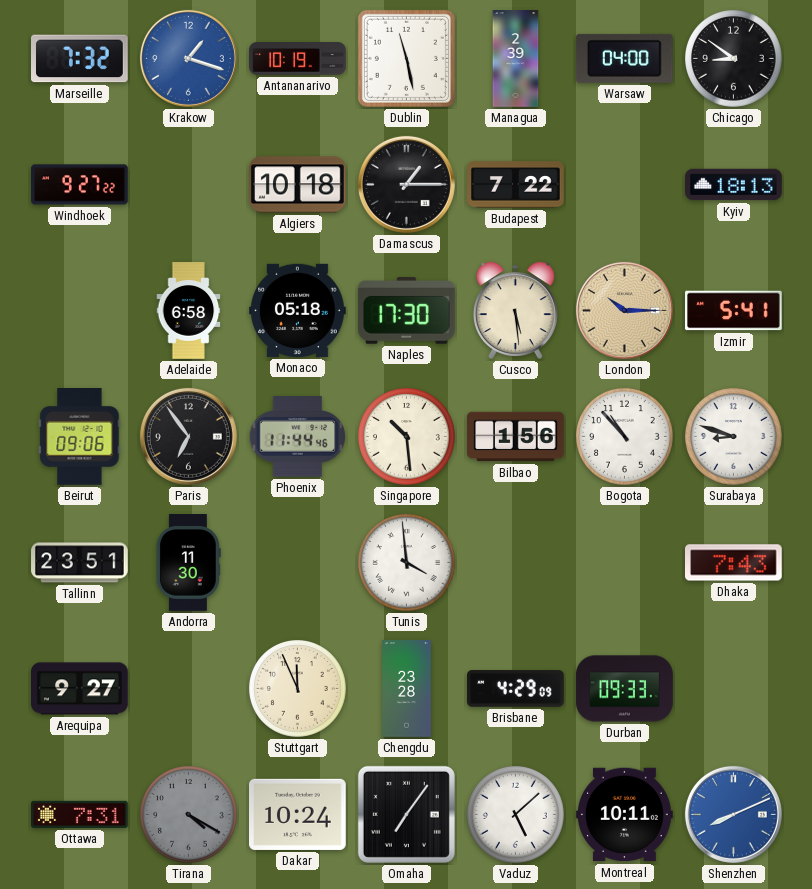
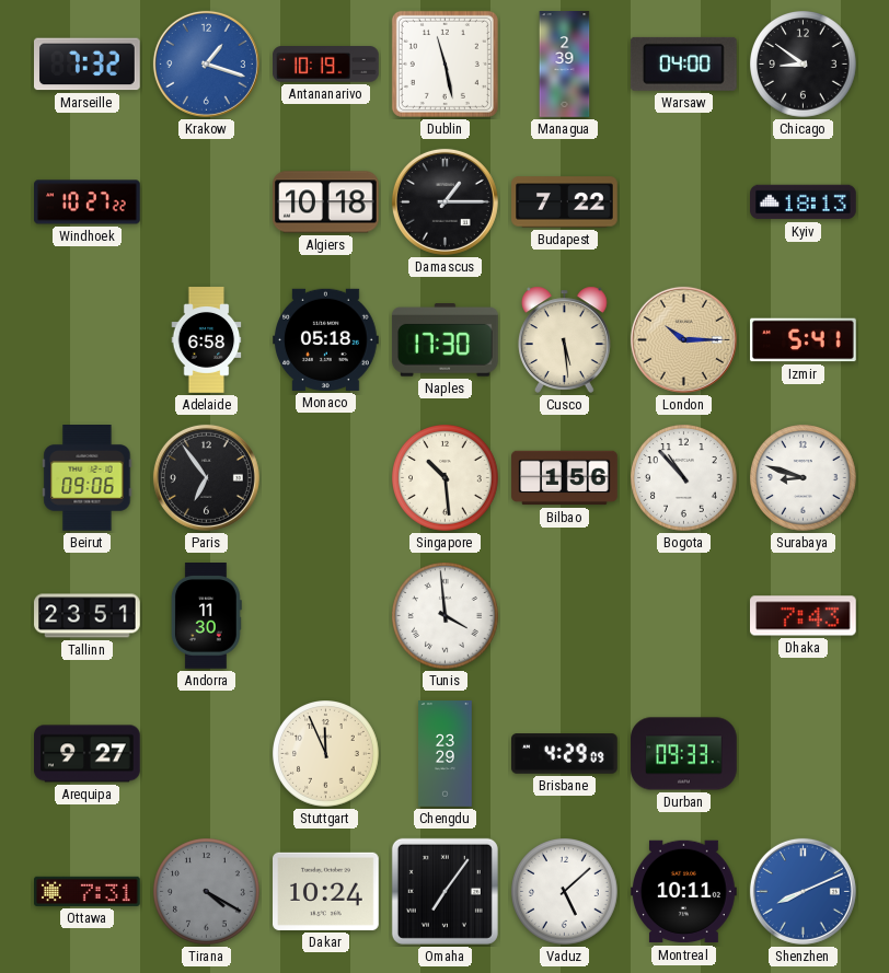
Windhoek: 9:27 -> 10:27 (88, 202)
Phoenix: 11:44 -> none (297, 437)
Chengdu: 23:28 -> 23:29 (446, 754)
